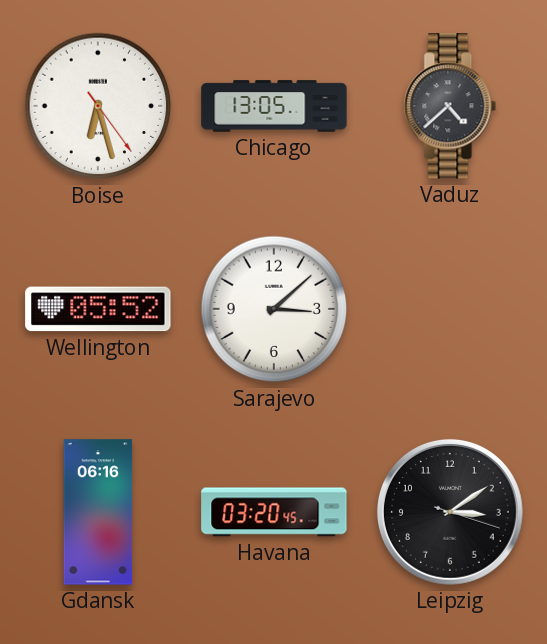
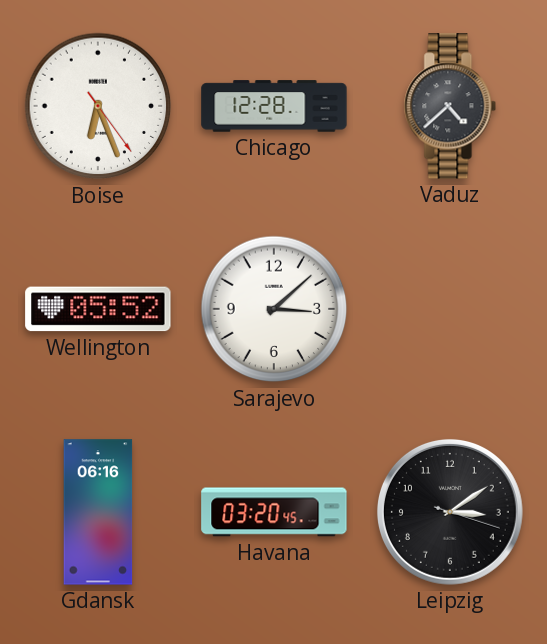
Boise: 6:27 -> 6:26 (98, 106)
Chicago: 13:05 -> 12:28 (274, 106)
